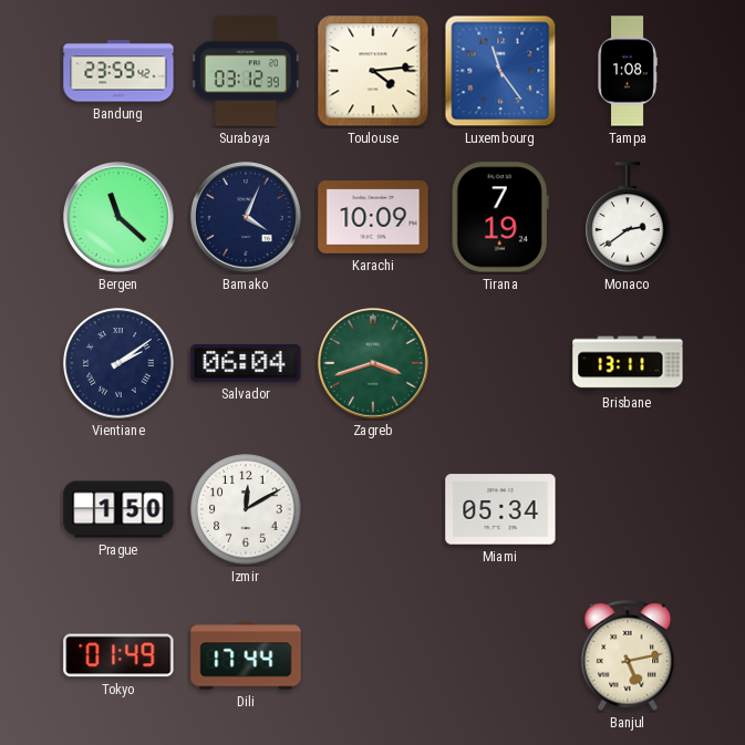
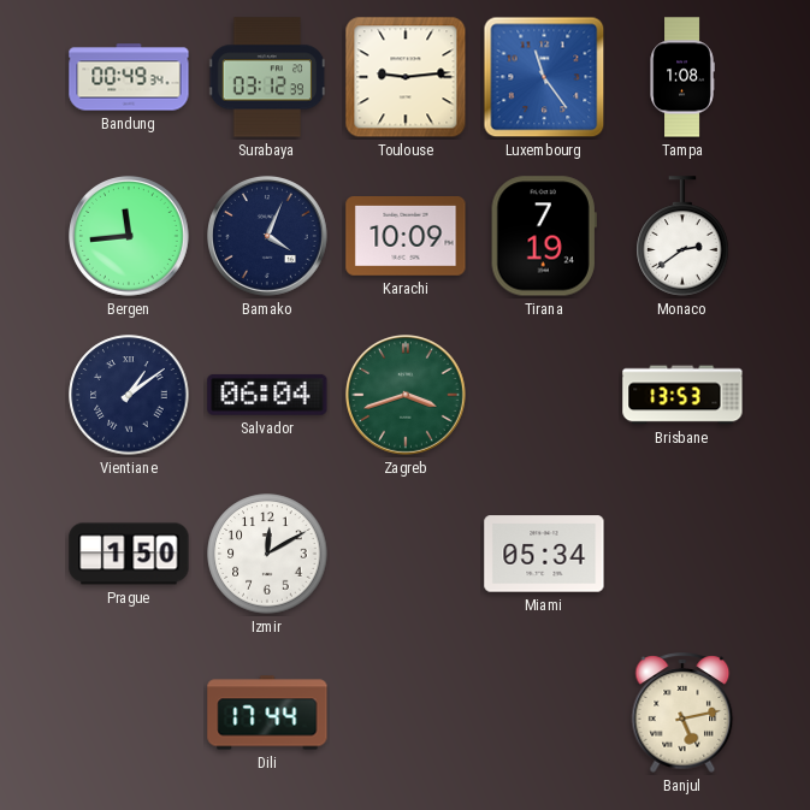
Bandung: 23:59 -> 00:49 (129, 77)
Toulouse: 4:14 -> 9:14 (406, 77)
Bergen: 11:22 -> 11:44 (130, 237)
Vientiane: 2:09 -> 1:09 (129, 395)
Brisbane: 13:11 -> 13:53 (682, 395)
Tokyo: 01:49 -> none (118, 655)
